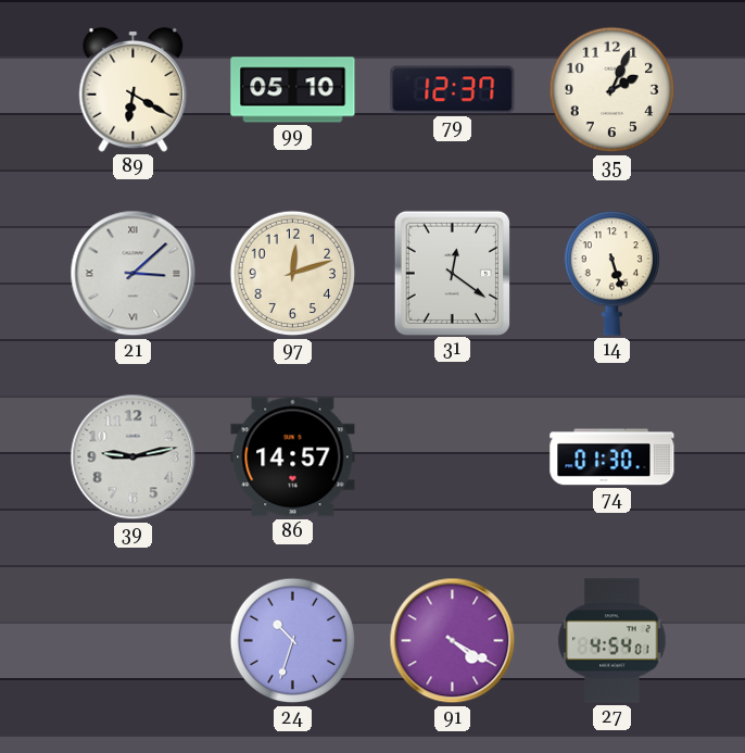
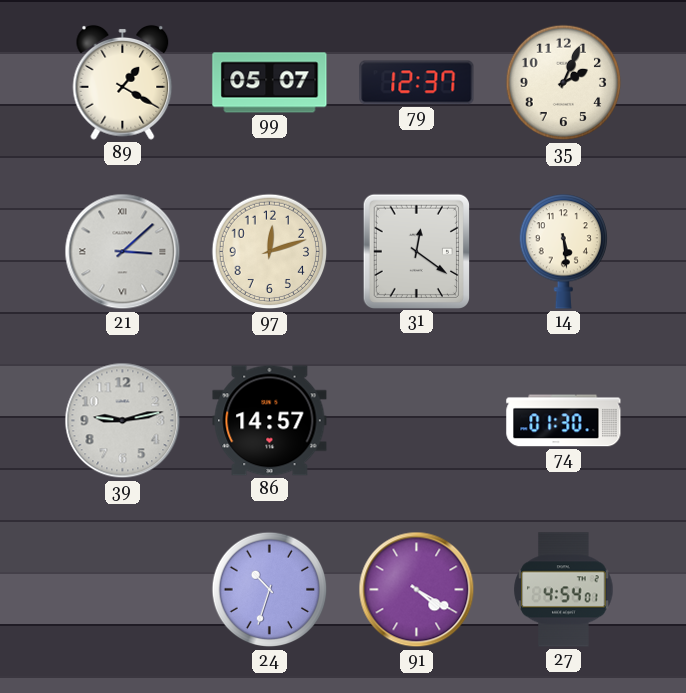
89: 6:20 -> 1:20 (123, 82)
99: 05:10 -> 05:07 (270, 83)
14: 5:27 -> 5:29 (563, 252)
